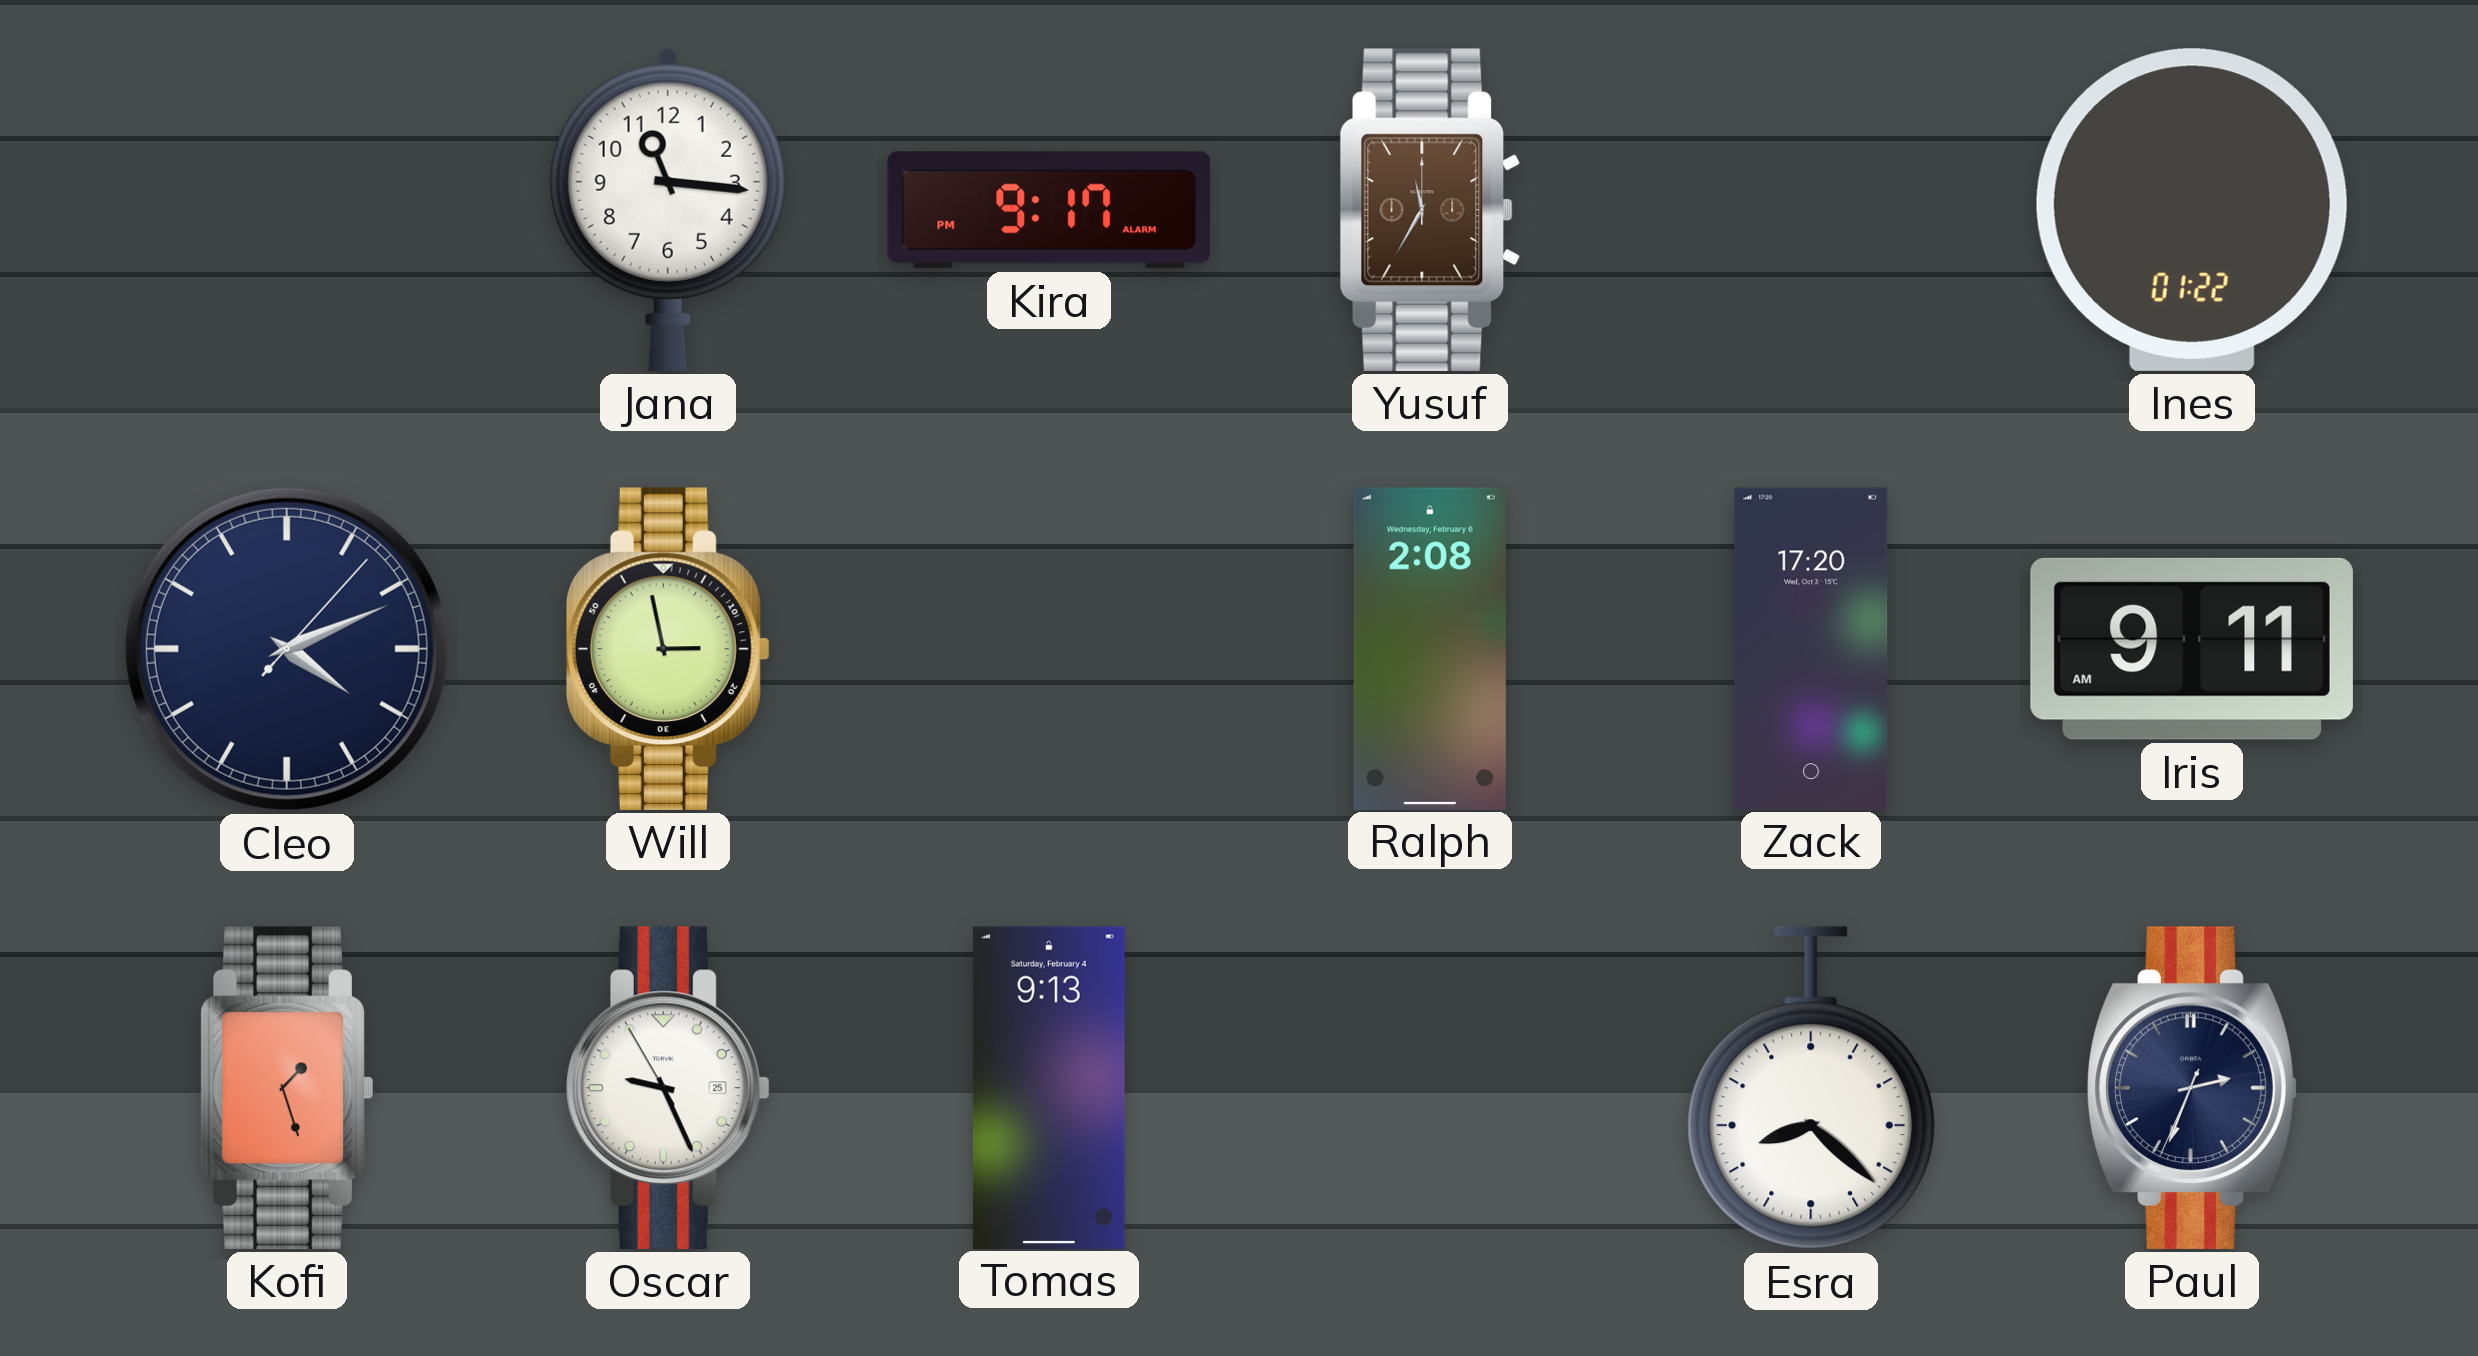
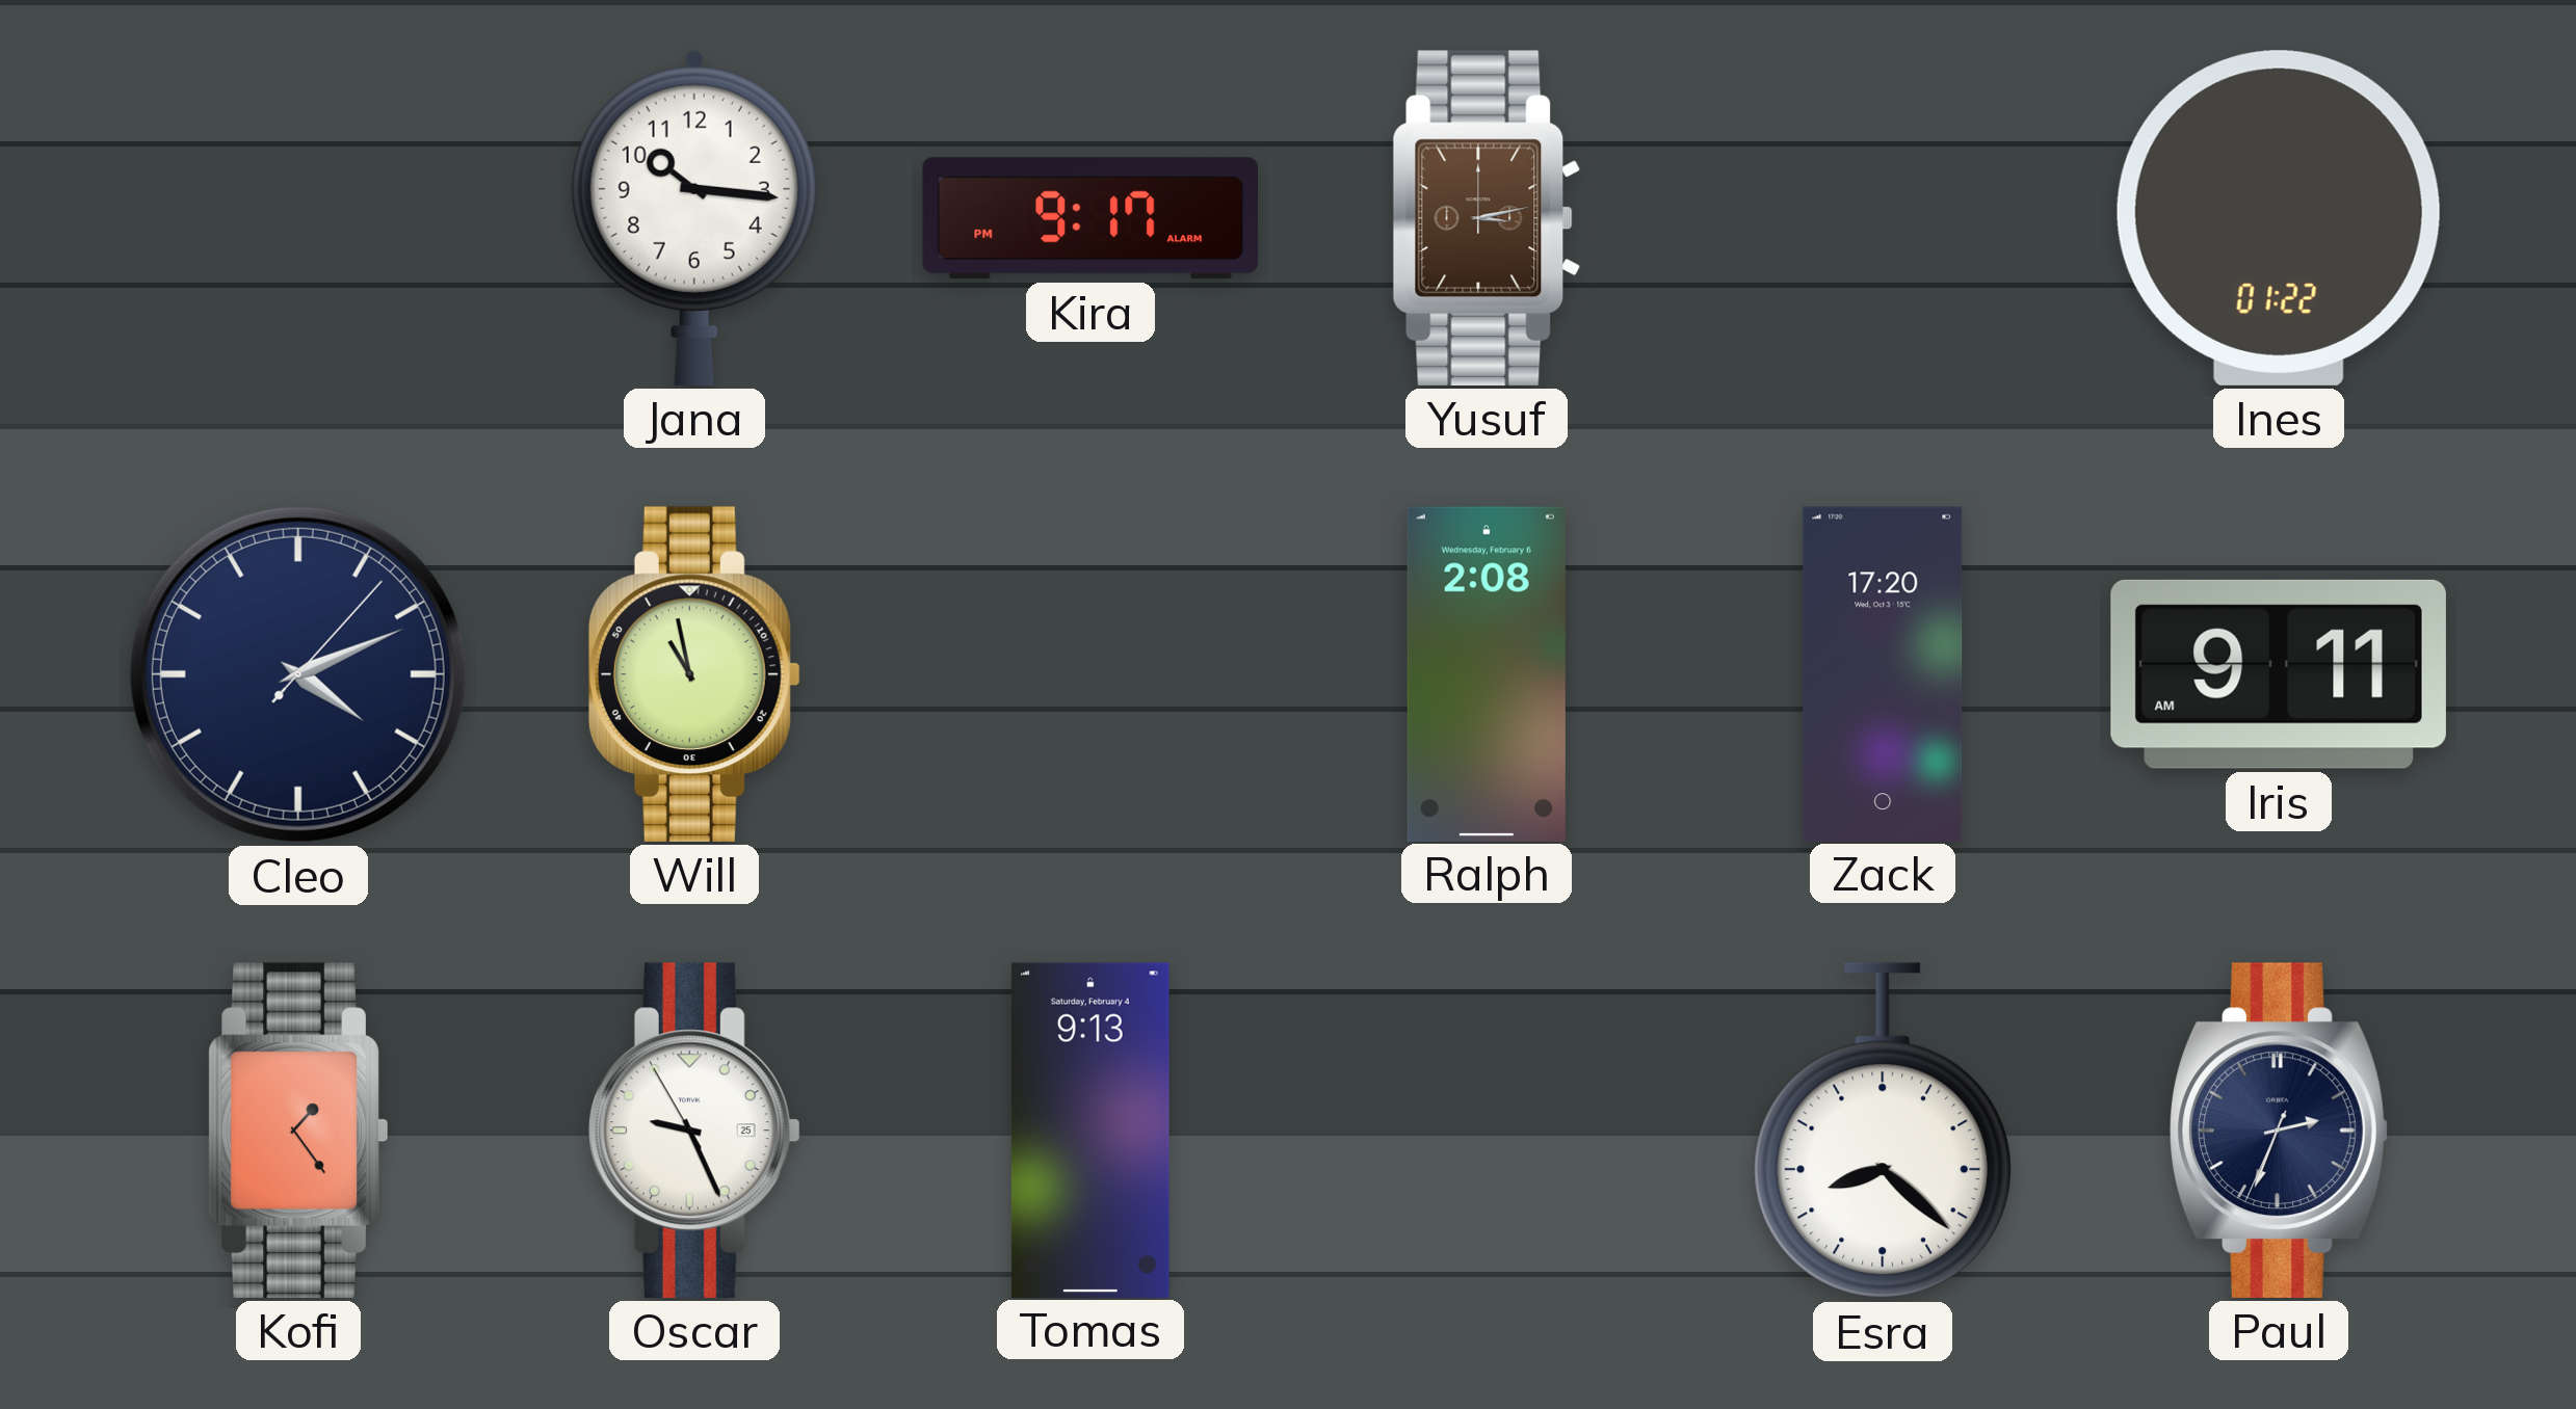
Jana: 11:16 -> 10:16 (694, 217)
Yusuf: 11:35 -> 3:13 (1487, 218)
Will: 2:58 -> 10:58 (694, 674)
Kofi: 1:27 -> 1:24 (298, 1131)
